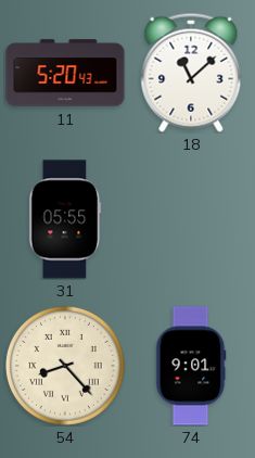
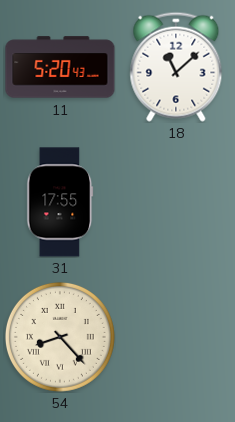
31: 05:55 -> 17:55 (60, 202)
74: 9:01 -> none (191, 366)
